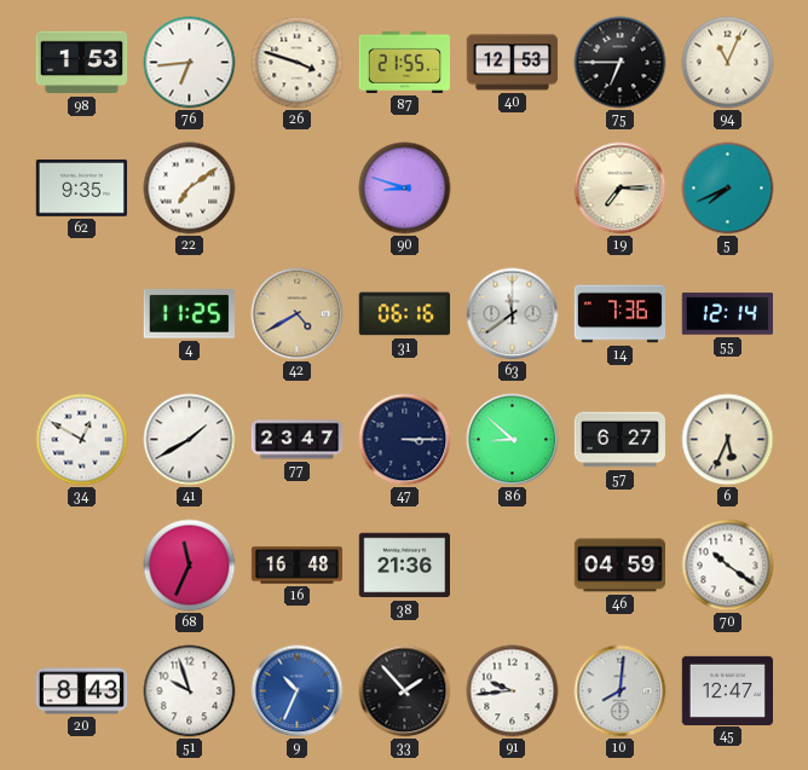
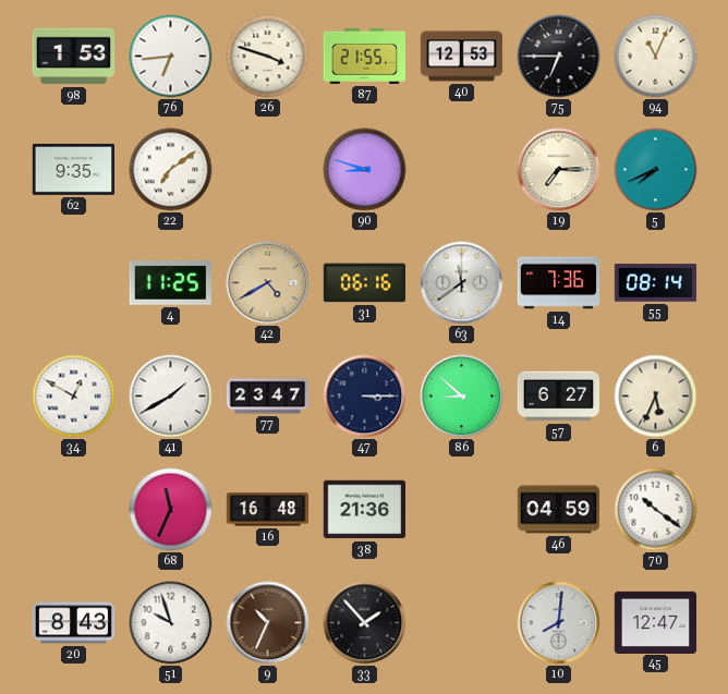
55: 12:14 -> 08:14 (655, 283)
9 dial: blue -> brown (268, 623)
91: 9:44 -> none (513, 691)
